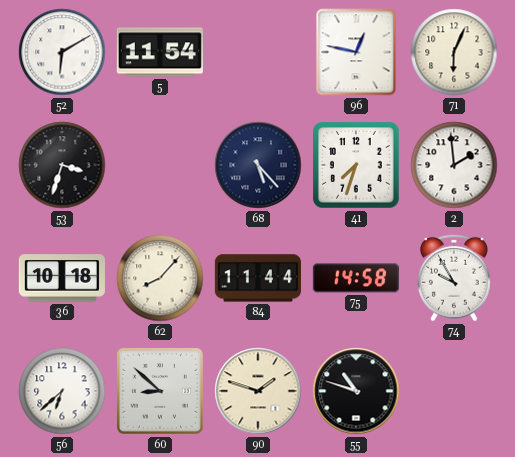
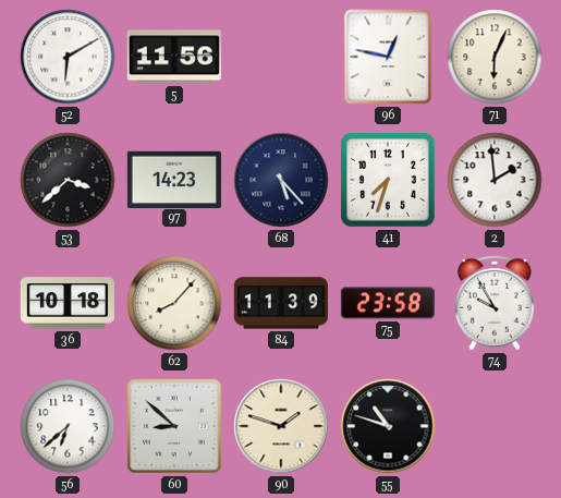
5: 11:54 -> 11:56 (174, 57)
53: 3:33 -> 3:38 (68, 180)
97: none -> 14:23 (174, 179)
84: 11:44 -> 11:39 (281, 303)
75: 14:58 -> 23:58 (388, 303)
